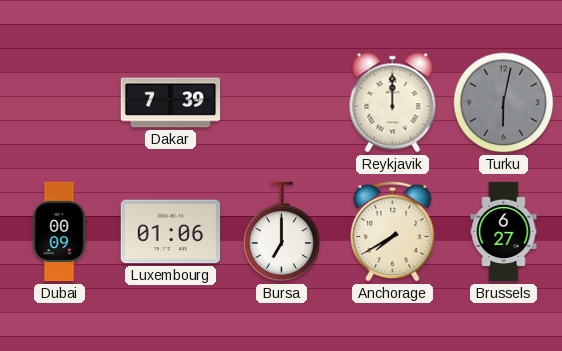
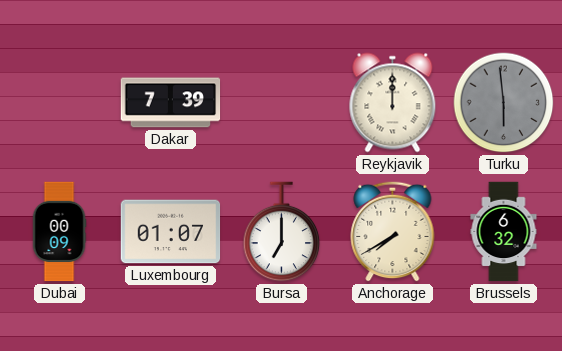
Turku: 6:02 -> 5:59 (504, 103)
Luxembourg: 01:06 -> 01:07 (171, 232)
Brussels: 6:27 -> 6:32 (504, 232)
